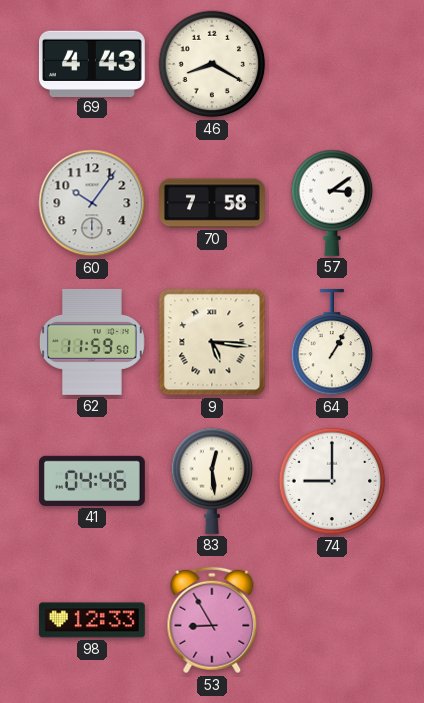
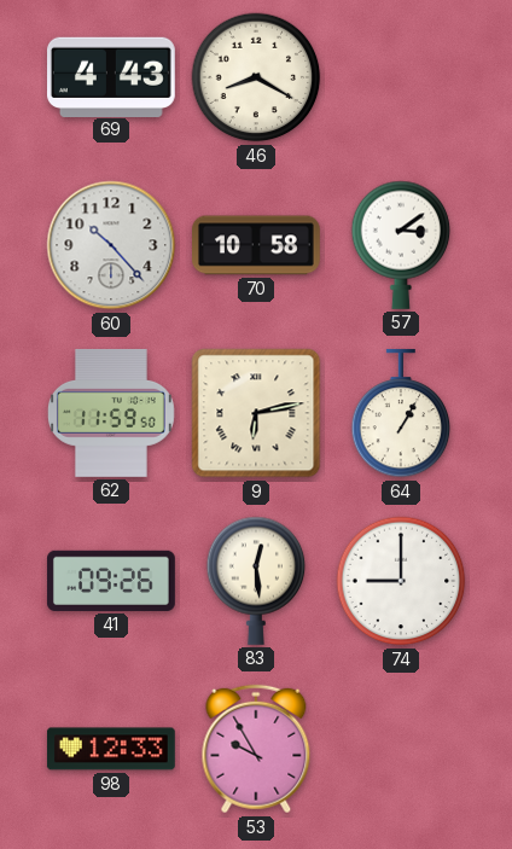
60: 10:06 -> 10:23 (111, 245)
70: 7:58 -> 10:58 (257, 245)
9: 5:16 -> 6:13 (256, 413)
41: 04:46 -> 09:26 (111, 581)
53: 8:55 -> 9:55 (256, 749)
